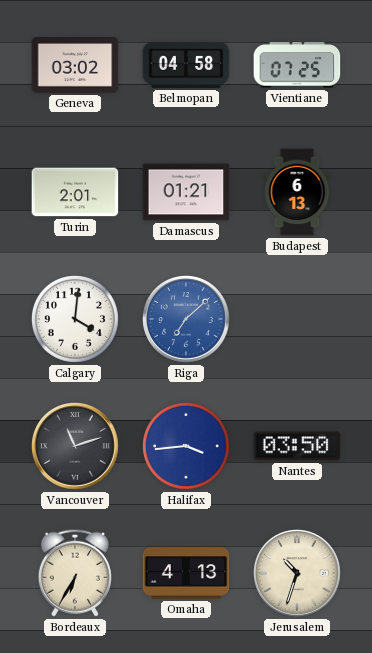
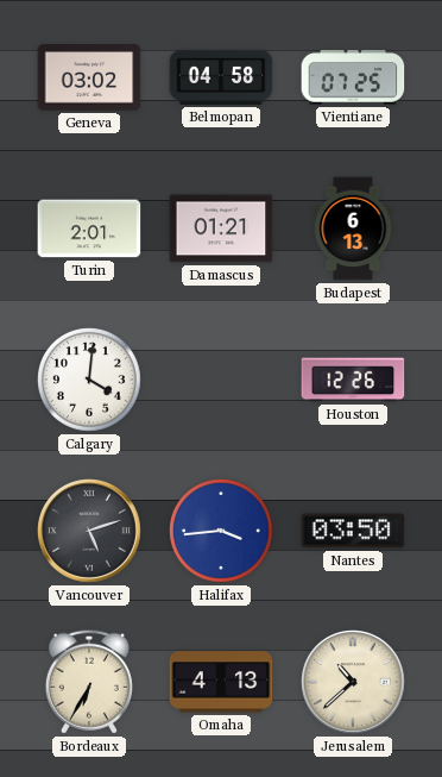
Riga: 7:08 -> none (187, 320)
Houston: none -> 12:26 (353, 380)
Vancouver: 11:12 -> 5:12 (90, 532)
Jerusalem: 10:33 -> 10:38 (354, 683)
